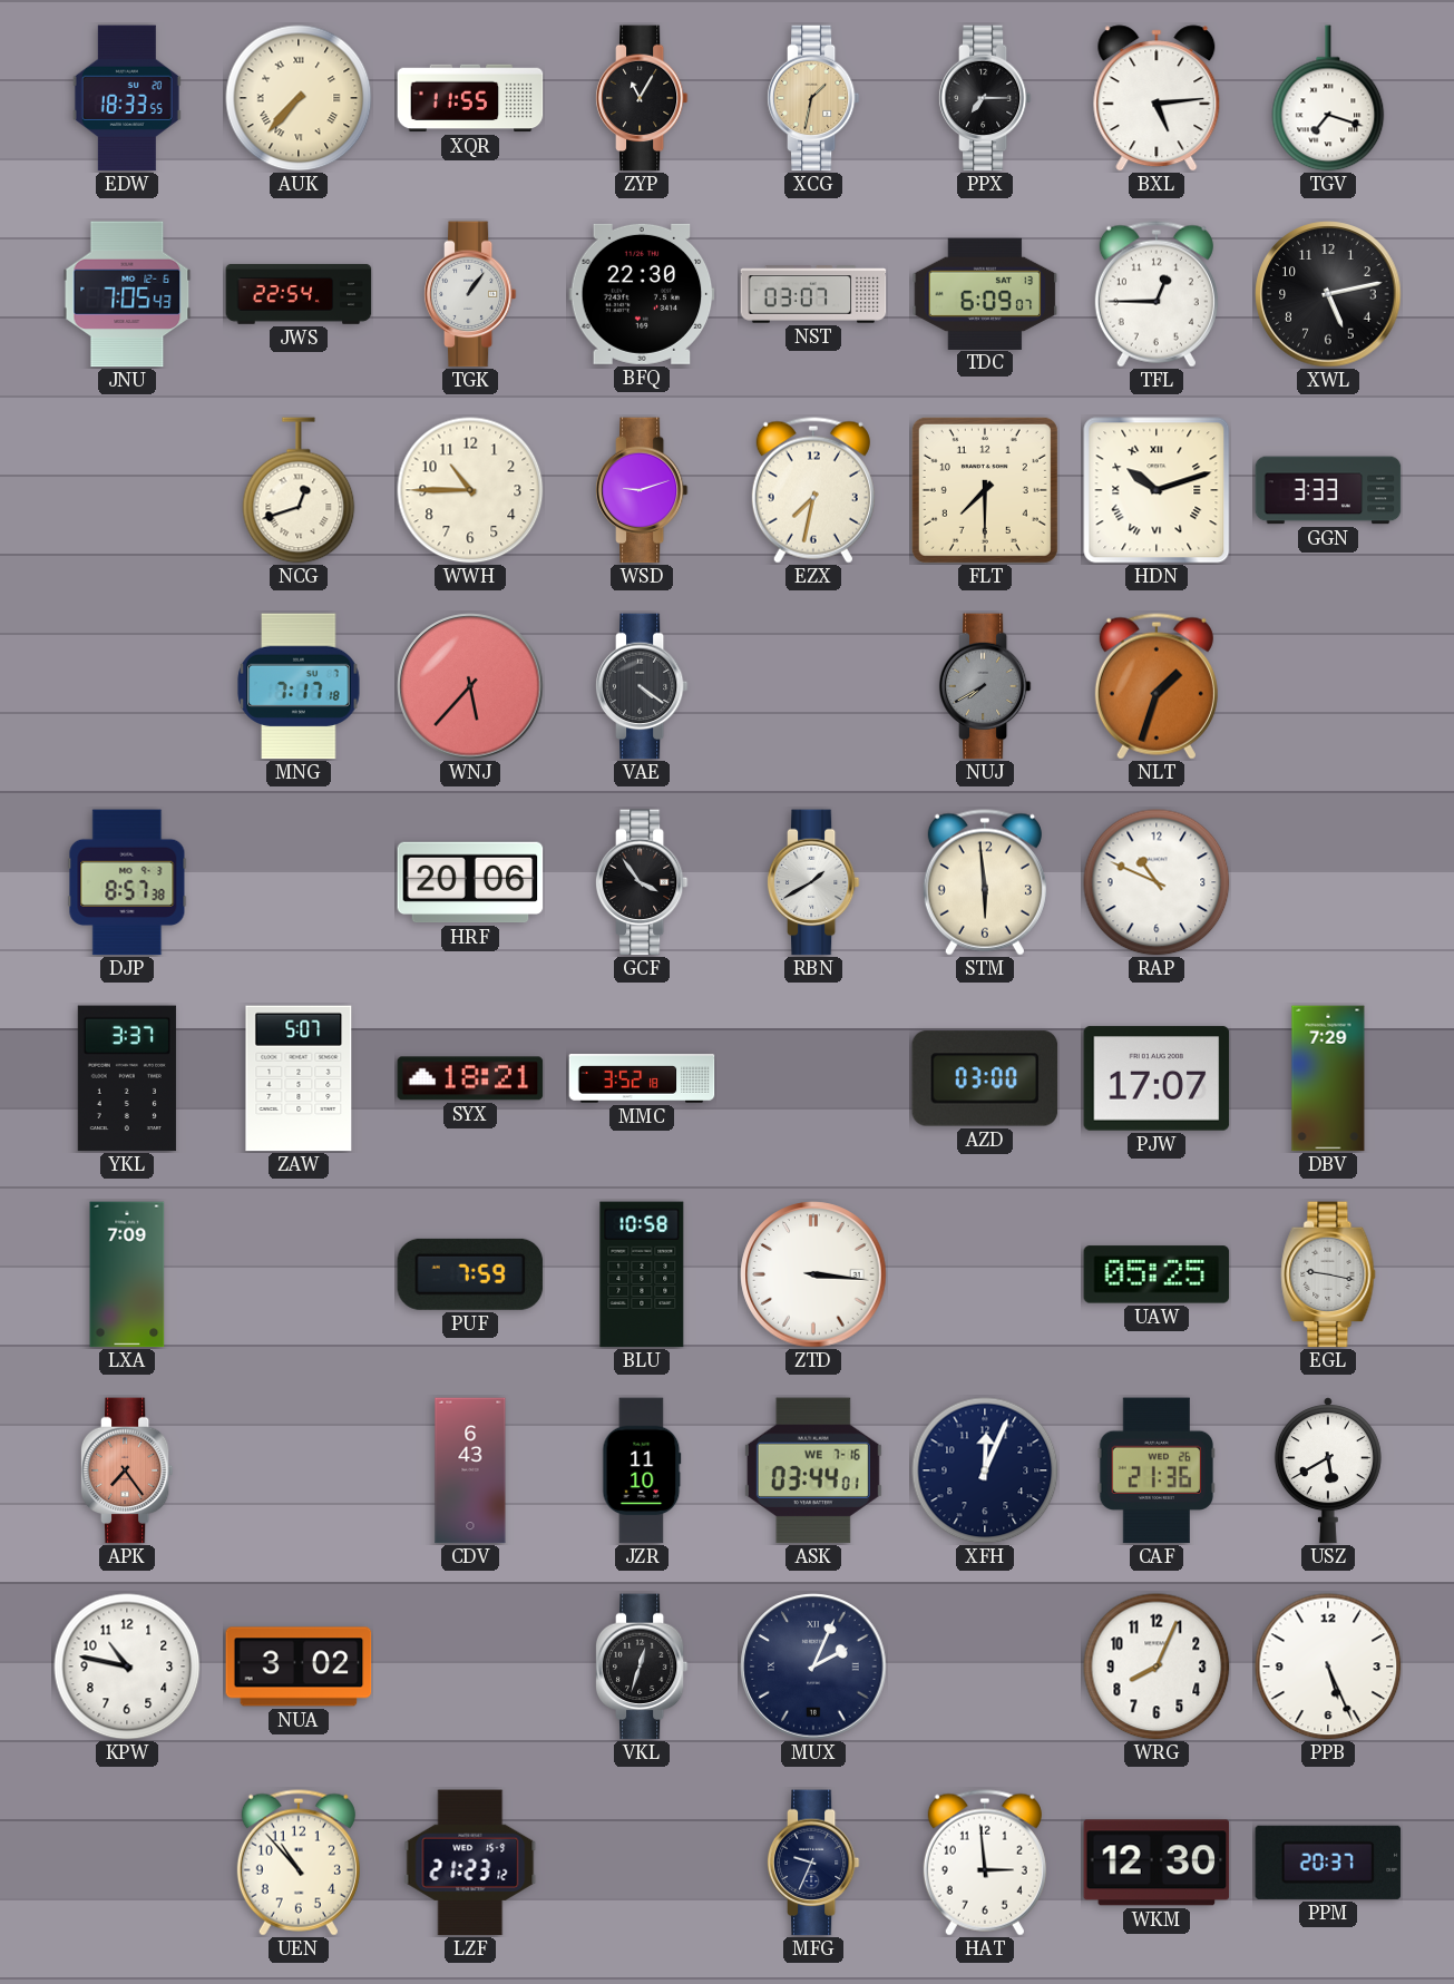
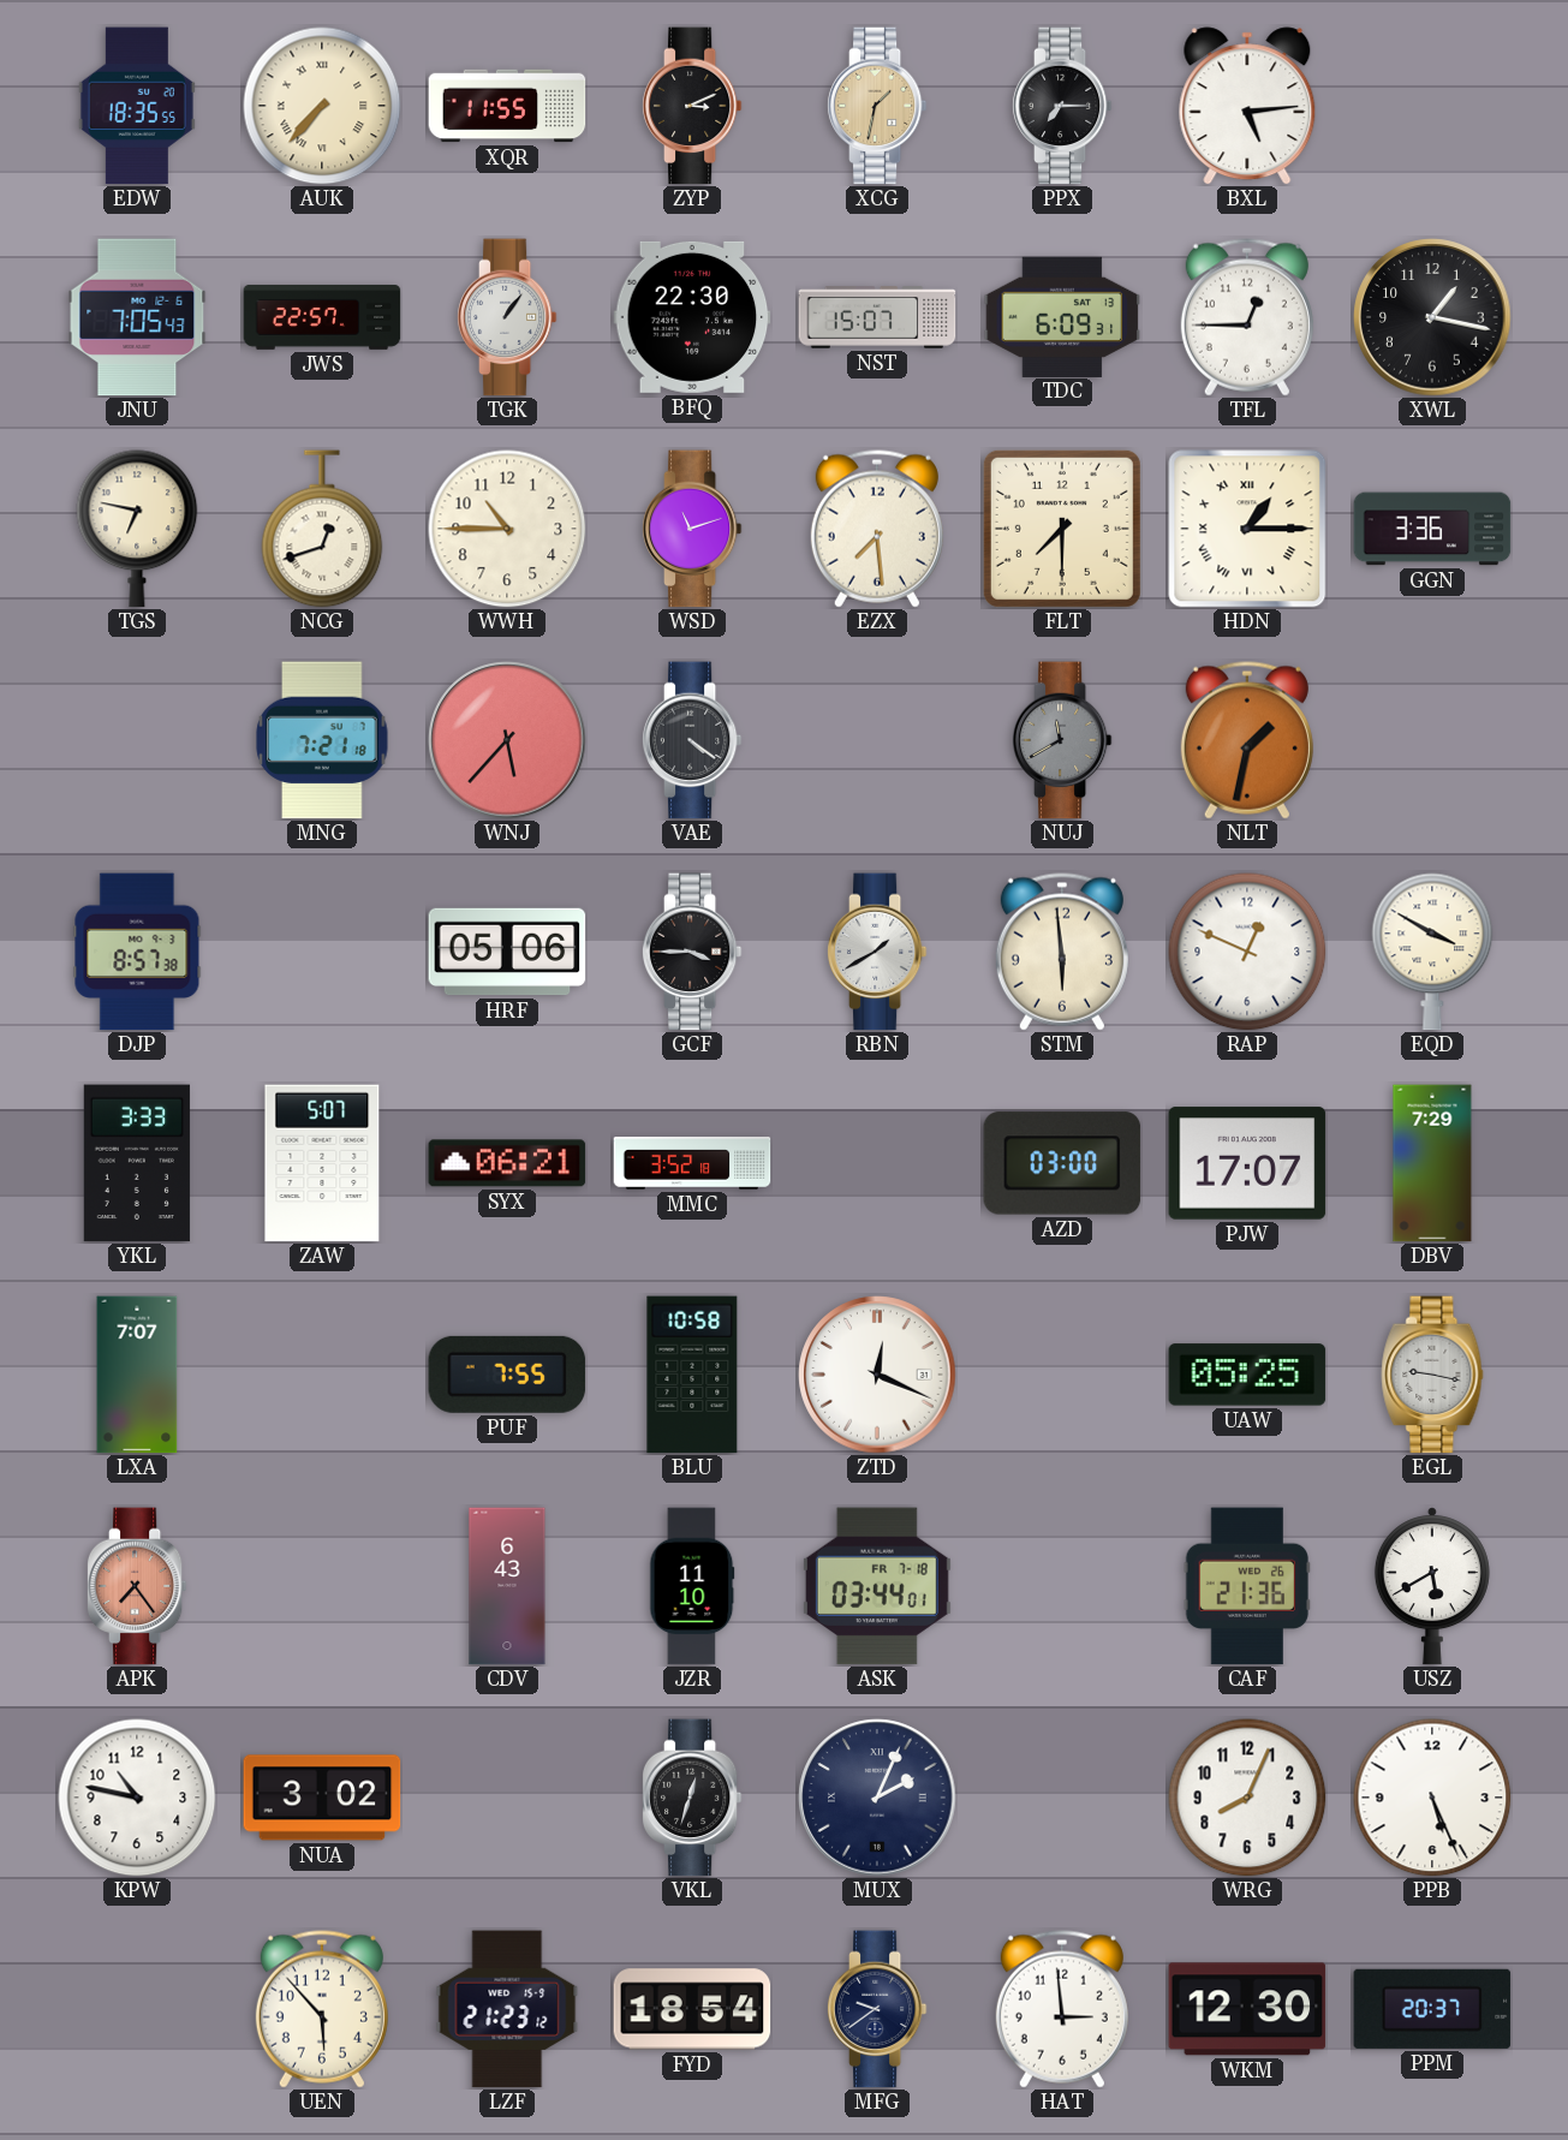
EDW: 18:33 -> 18:35 (137, 106)
ZYP: 11:05 -> 3:11 (692, 106)
TGV: 7:18 -> none (1328, 98)
JWS: 22:54 -> 22:57 (322, 317)
NST: 03:07 -> 15:07 (877, 317)
TDC: 6:09:07 -> 6:09:31 (1062, 316)
XWL: 5:13 -> 1:17 (1432, 317)
TGS: none -> 6:47 (137, 529)
WSD: 9:12 -> 11:12 (692, 529)
EZX: 7:32 -> 7:29 (877, 529)
HDN: 10:12 -> 1:15 (1247, 529)
GGN: 3:33 -> 3:36 (1432, 529)
MNG: 7:17 -> 7:21 (322, 740)
NUJ: 7:40 -> 11:40 (1062, 740)
NLT: 1:33 -> 1:32 (1247, 740)
HRF: 20:06 -> 05:06 (507, 952)
GCF: 3:54 -> 3:45 (692, 952)
RAP: 10:49 -> 12:49 (1247, 952)
EQD: none -> 3:50 (1432, 952)
YKL: 3:37 -> 3:33 (137, 1163)
SYX: 18:21 -> 06:21 (507, 1163)
LXA: 7:09 -> 7:07 (137, 1375)
PUF: 7:59 -> 7:55 (507, 1375)
ZTD: 3:16 -> 12:19 (877, 1375)
ASK date: WE 7-16 -> FR 7-18 (877, 1586)
XFH: 12:04 -> none (985, 1470)
UEN: 10:53 -> 5:53 (322, 2009)
FYD: none -> 18:54 (692, 2009)
MFG: 9:34 -> 9:39 (877, 2009)
